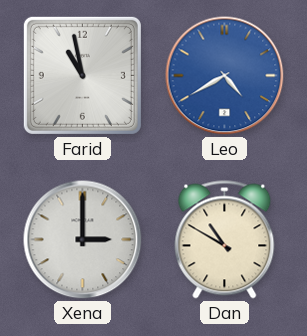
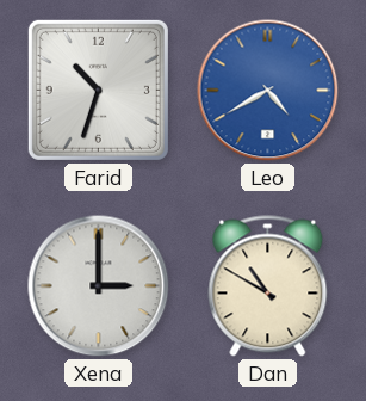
Farid: 10:58 -> 10:33 (98, 90)
